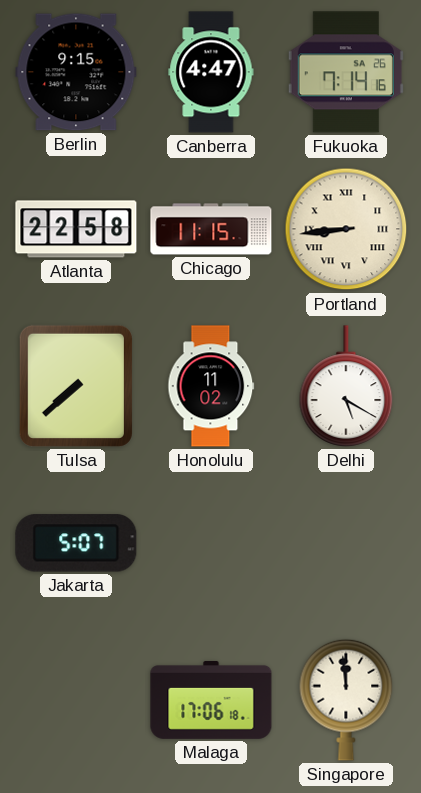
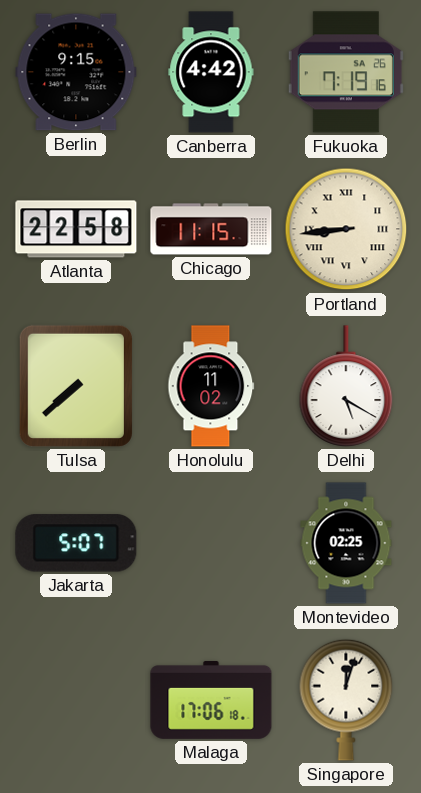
Canberra: 4:47 -> 4:42 (211, 72)
Fukuoka: 7:14 -> 7:19 (346, 72)
Montevideo: none -> 02:25 (346, 543)
Singapore: 11:59 -> 12:03 (346, 700)
